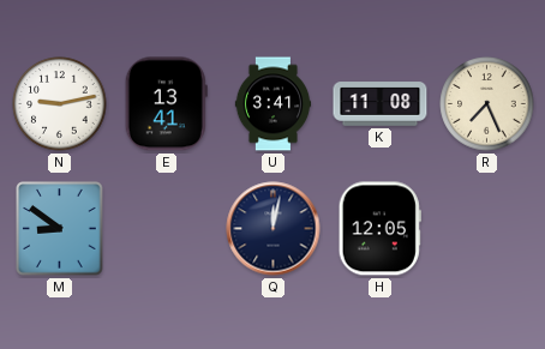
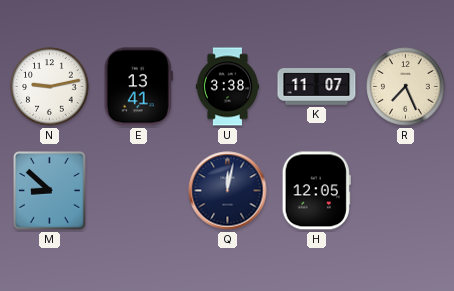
U: 3:41 -> 3:38 (228, 87)
K: 11:08 -> 11:07 (317, 87)
M: 8:51 -> 8:52 (50, 191)
